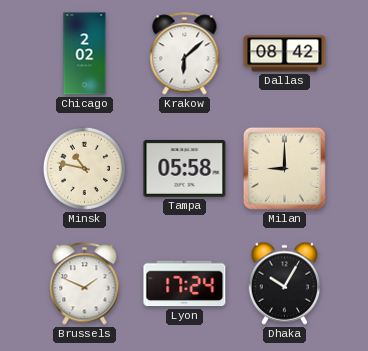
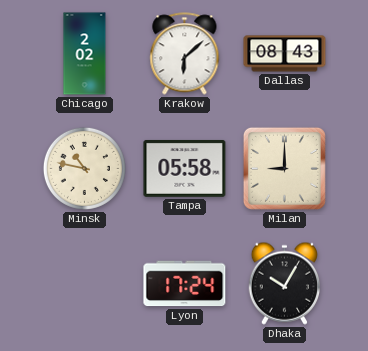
Dallas: 08:42 -> 08:43 (285, 54)
Brussels: 1:49 -> none (85, 284)
